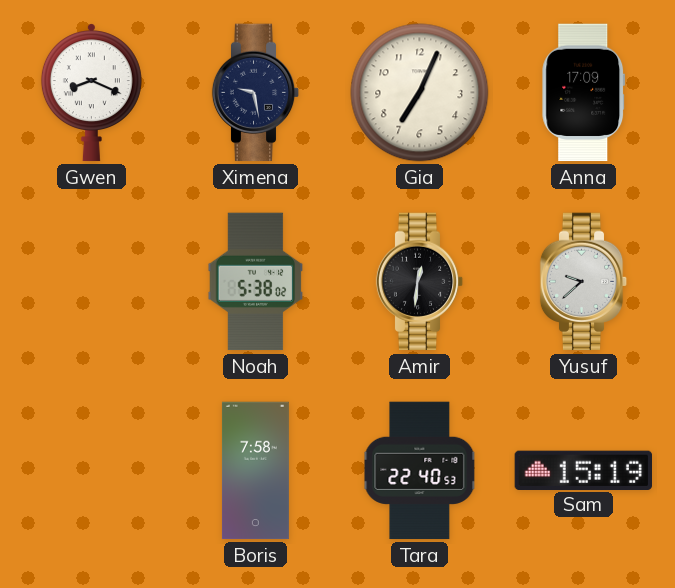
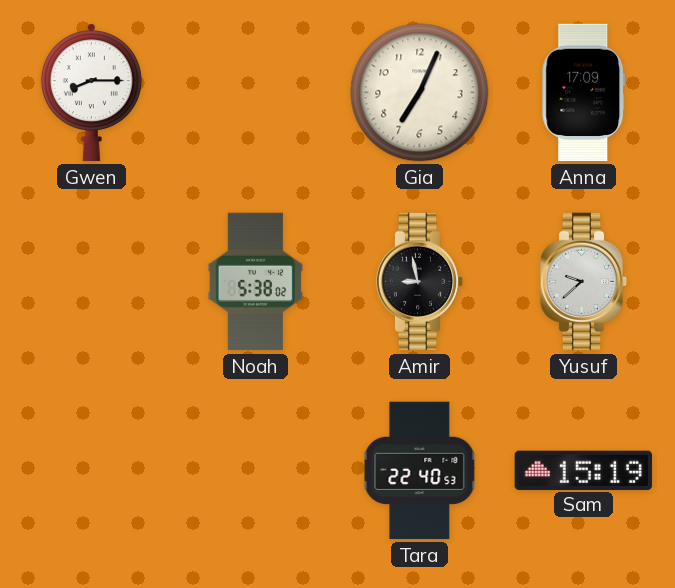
Gwen: 8:19 -> 8:15 (91, 93)
Ximena: 9:28 -> none (256, 93)
Amir: 12:31 -> 8:58 (420, 282)
Boris: 7:58 -> none (255, 471)
